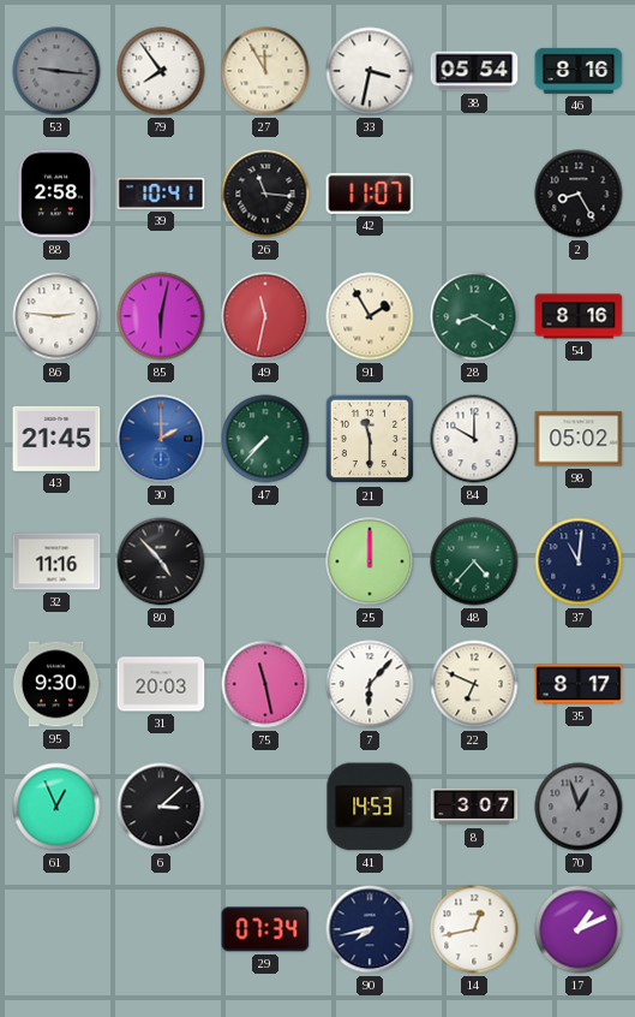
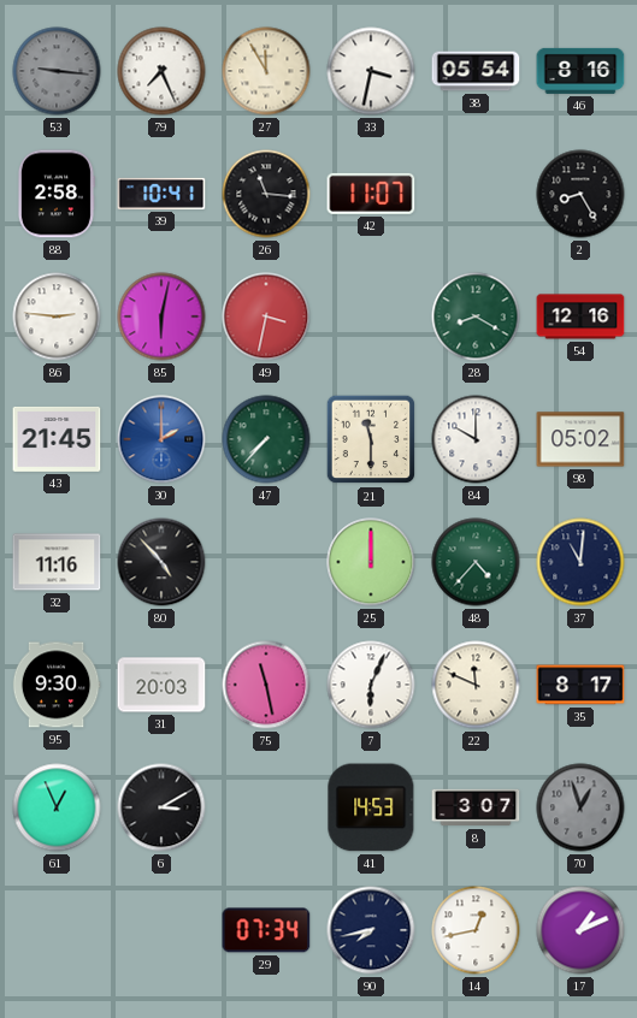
79: 7:54 -> 7:26 (161, 71)
49: 11:32 -> 3:32 (266, 316)
91: 1:55 -> none (370, 316)
54: 8:16 -> 12:16 (580, 316)
7: 6:07 -> 6:04 (371, 685)
22: 6:49 -> 11:49 (476, 685)
6: 3:08 -> 3:10 (161, 807)
